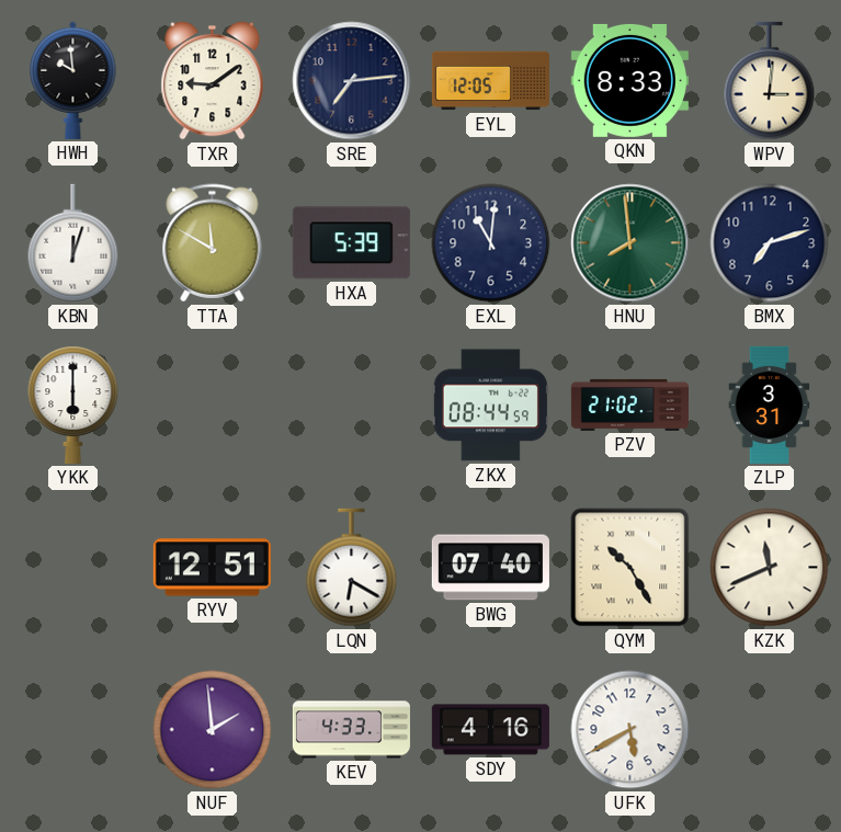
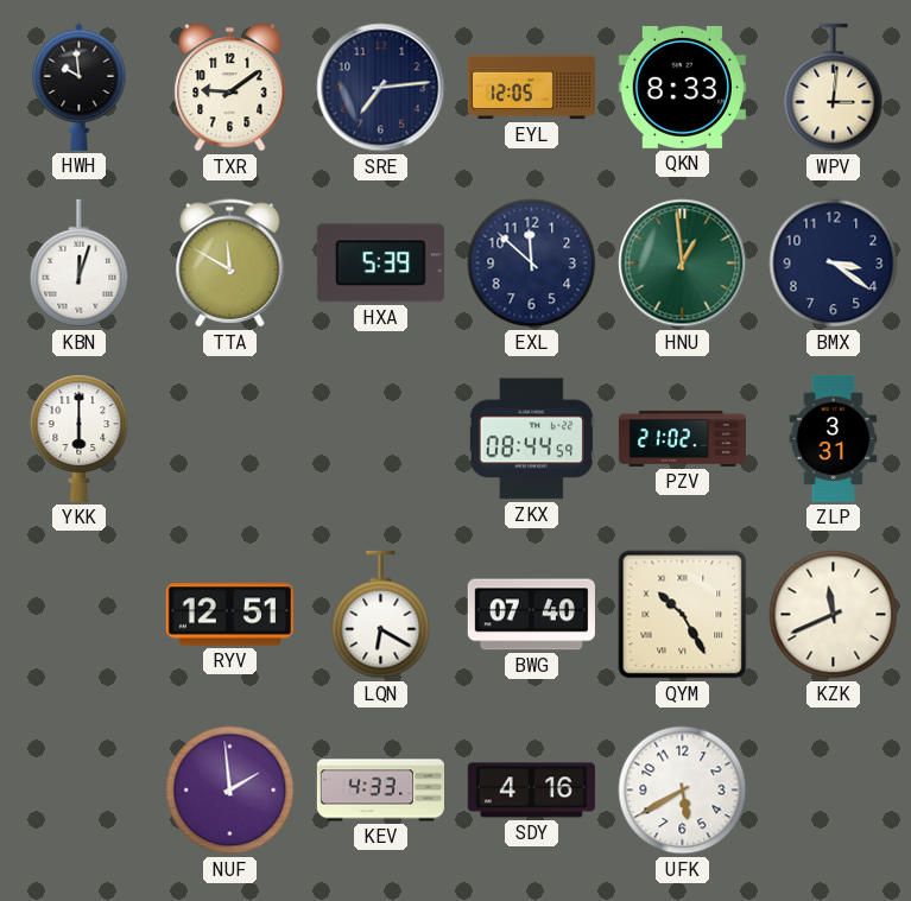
EXL: 11:01 -> 11:52 (532, 264)
HNU: 7:59 -> 12:59 (683, 264)
BMX: 7:12 -> 3:21 (834, 264)
